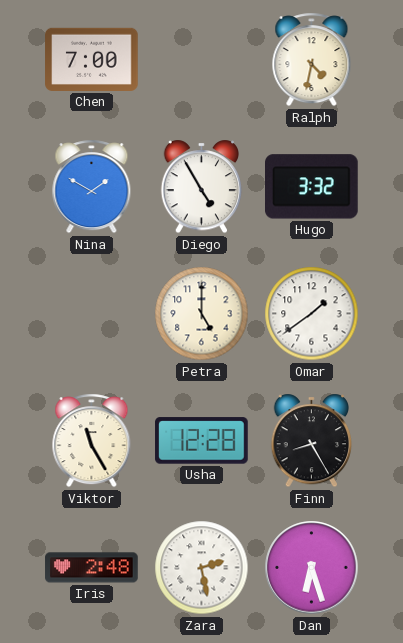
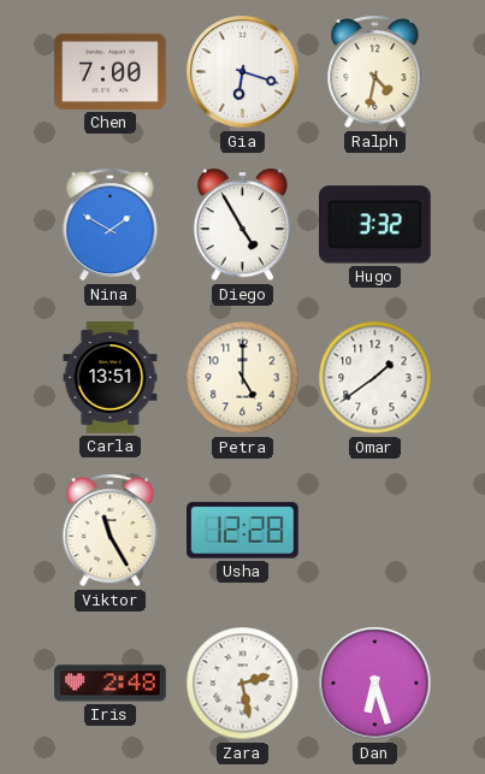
Gia: none -> 6:18 (243, 72)
Carla: none -> 13:51 (111, 378)
Finn: 8:25 -> none (312, 441)
